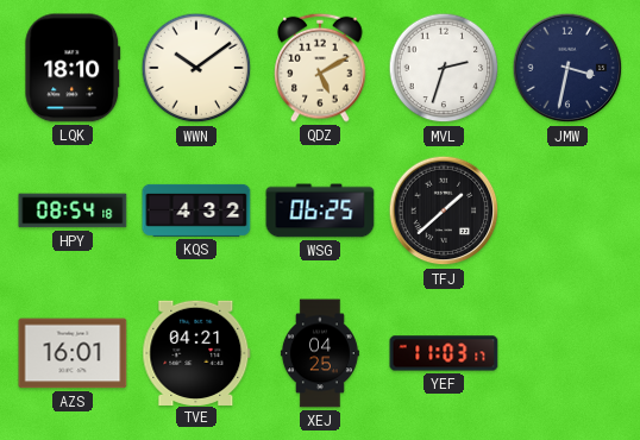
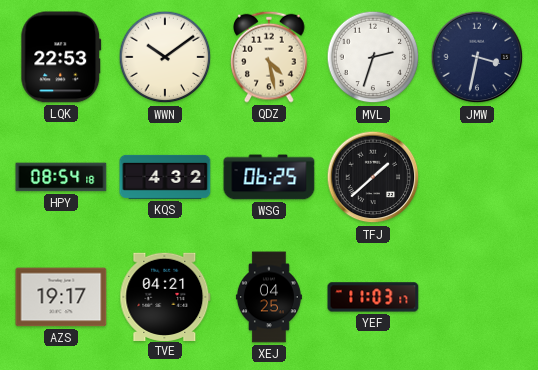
LQK: 18:10 -> 22:53 (61, 57)
QDZ: 5:10 -> 4:28 (269, 57)
AZS: 16:01 -> 19:17 (61, 297)
